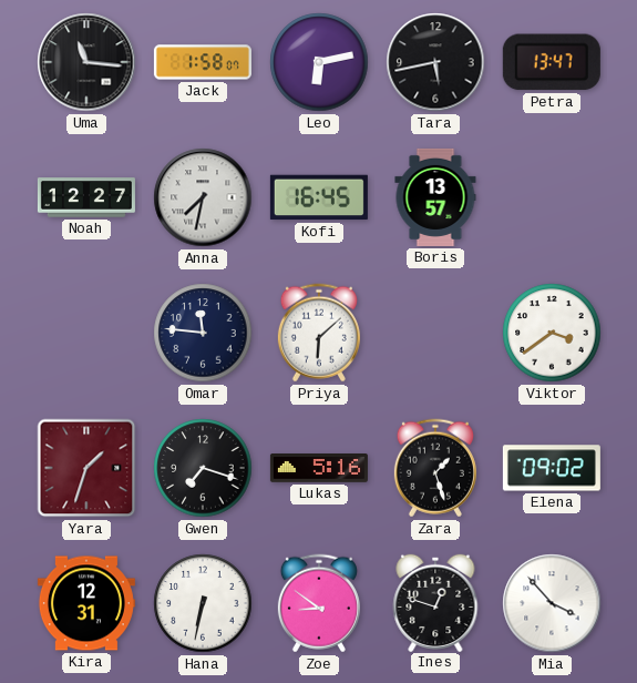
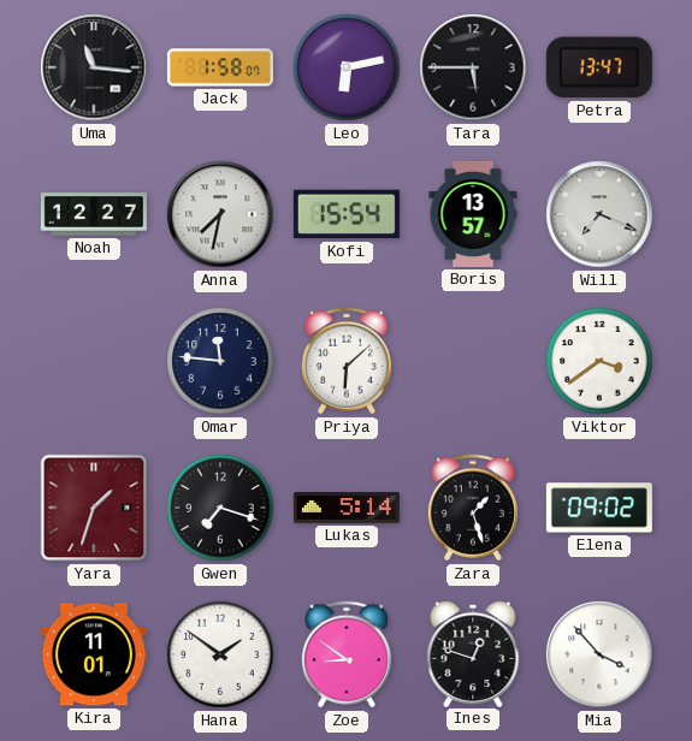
Tara: 5:43 -> 5:45 (473, 67)
Kofi: 16:45 -> 15:54 (347, 214)
Will: none -> 7:19 (599, 214)
Lukas: 5:16 -> 5:14 (347, 508)
Kira: 12:31 -> 11:01 (94, 654)
Hana: 6:32 -> 1:51 (220, 654)
